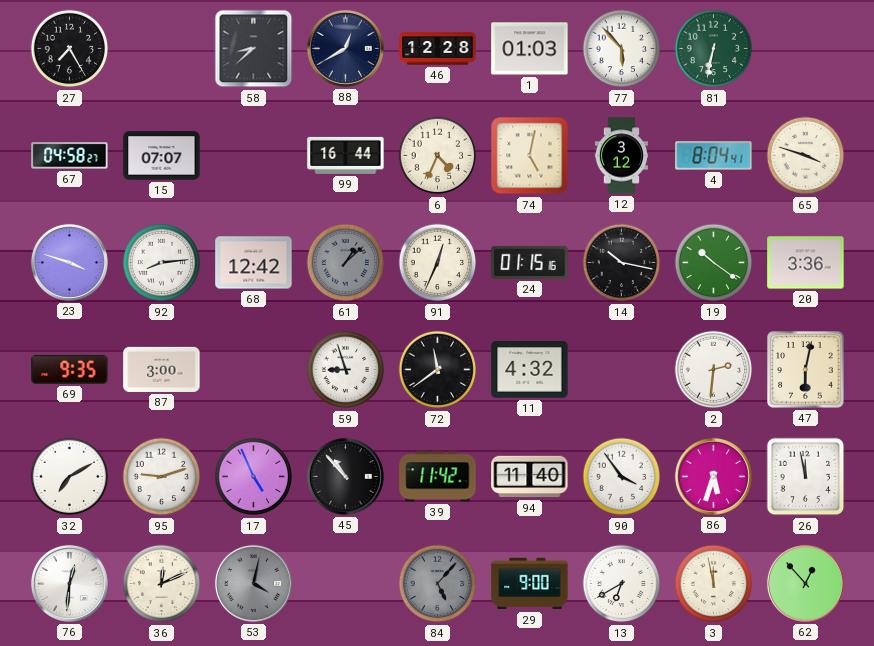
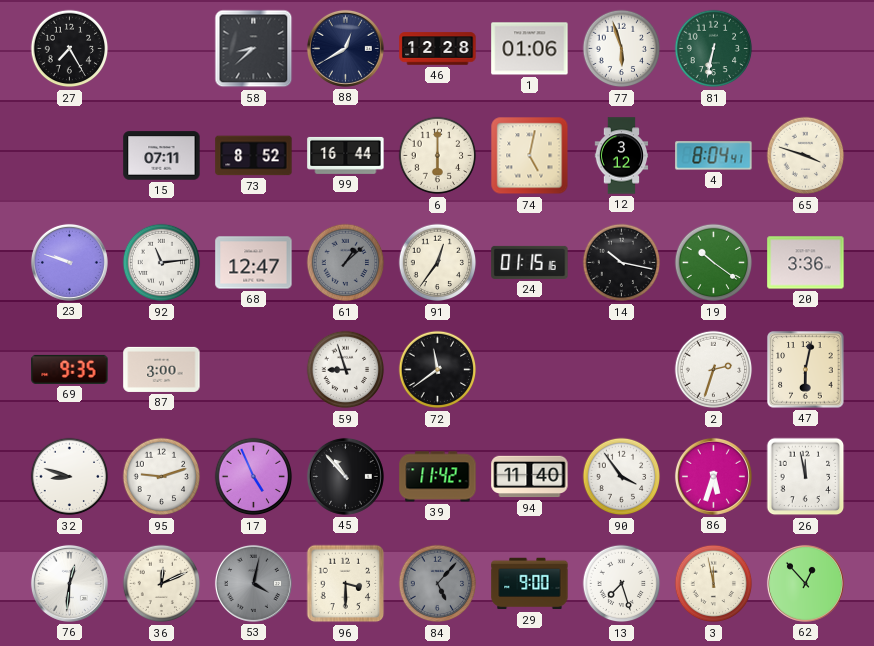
1: 01:03 -> 01:06 (530, 49)
77: 5:53 -> 5:57 (622, 49)
67: 04:58 -> none (70, 156)
15: 07:07 -> 07:11 (162, 156)
73: none -> 8:52 (254, 156)
6: 4:34 -> 6:00 (438, 156)
23: 3:48 -> 9:48 (69, 262)
92: 8:14 -> 11:14 (162, 263)
68: 12:42 -> 12:47 (254, 263)
91: 12:34 -> 12:36 (438, 263)
11: 4:32 -> none (530, 370)
2: 2:31 -> 2:33 (714, 370)
32: 7:10 -> 8:48 (70, 477)
96: none -> 3:30 (346, 584)
13: 6:40 -> 7:27 (622, 584)
